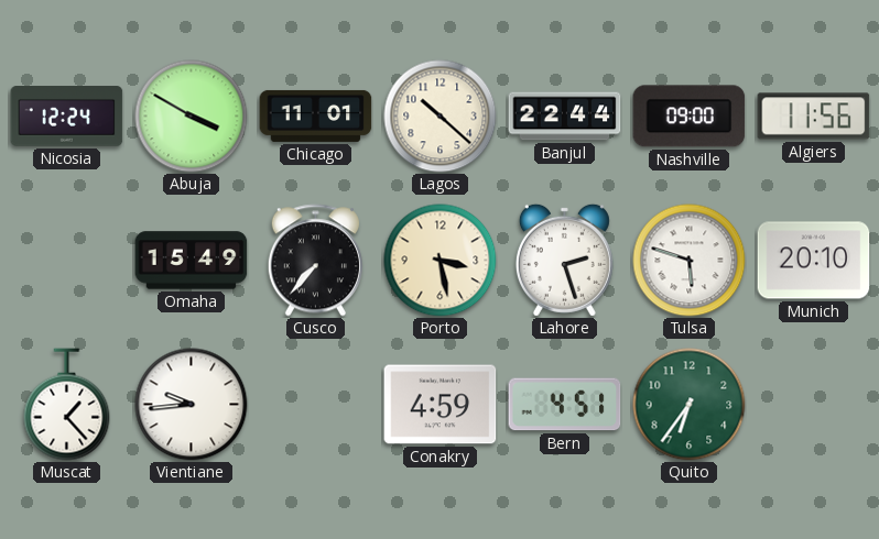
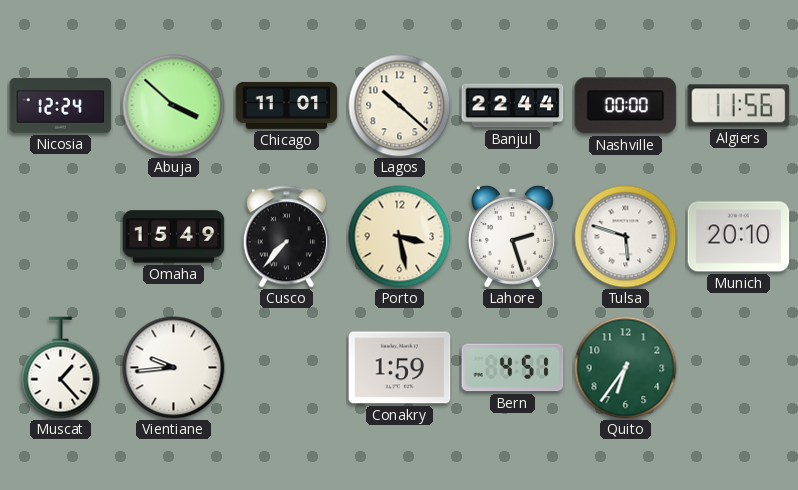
Abuja: 3:50 -> 3:52 (174, 106)
Nashville: 09:00 -> 00:00 (626, 106)
Conakry: 4:59 -> 1:59 (400, 368)
